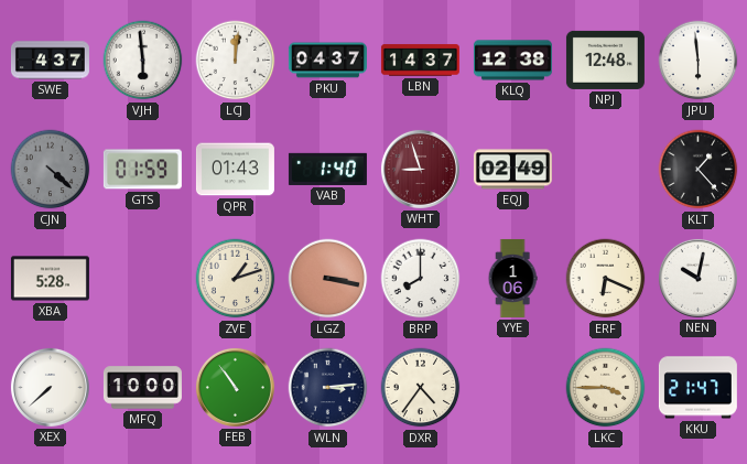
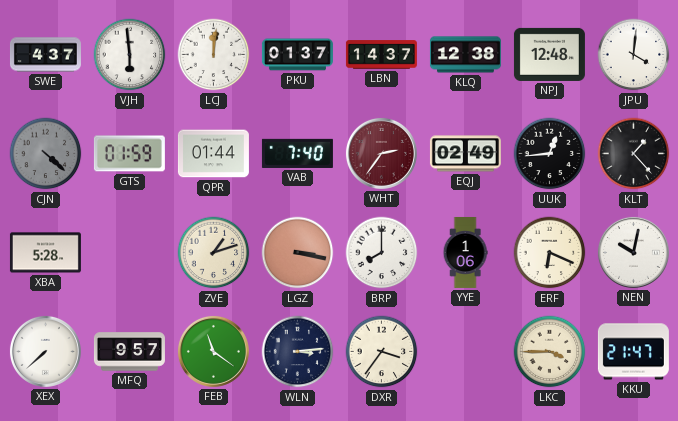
PKU: 04:37 -> 01:37 (297, 55)
JPU: 5:59 -> 4:01 (634, 55)
QPR: 01:43 -> 01:44 (213, 154)
VAB: 1:40 -> 7:40 (297, 153)
WHT: 8:57 -> 2:36 (381, 153)
UUK: none -> 12:44 (550, 154)
MFQ: 10:00 -> 9:57 (129, 352)
FEB: 10:54 -> 11:21 (213, 351)
DXR: 4:36 -> 3:36 (382, 352)
